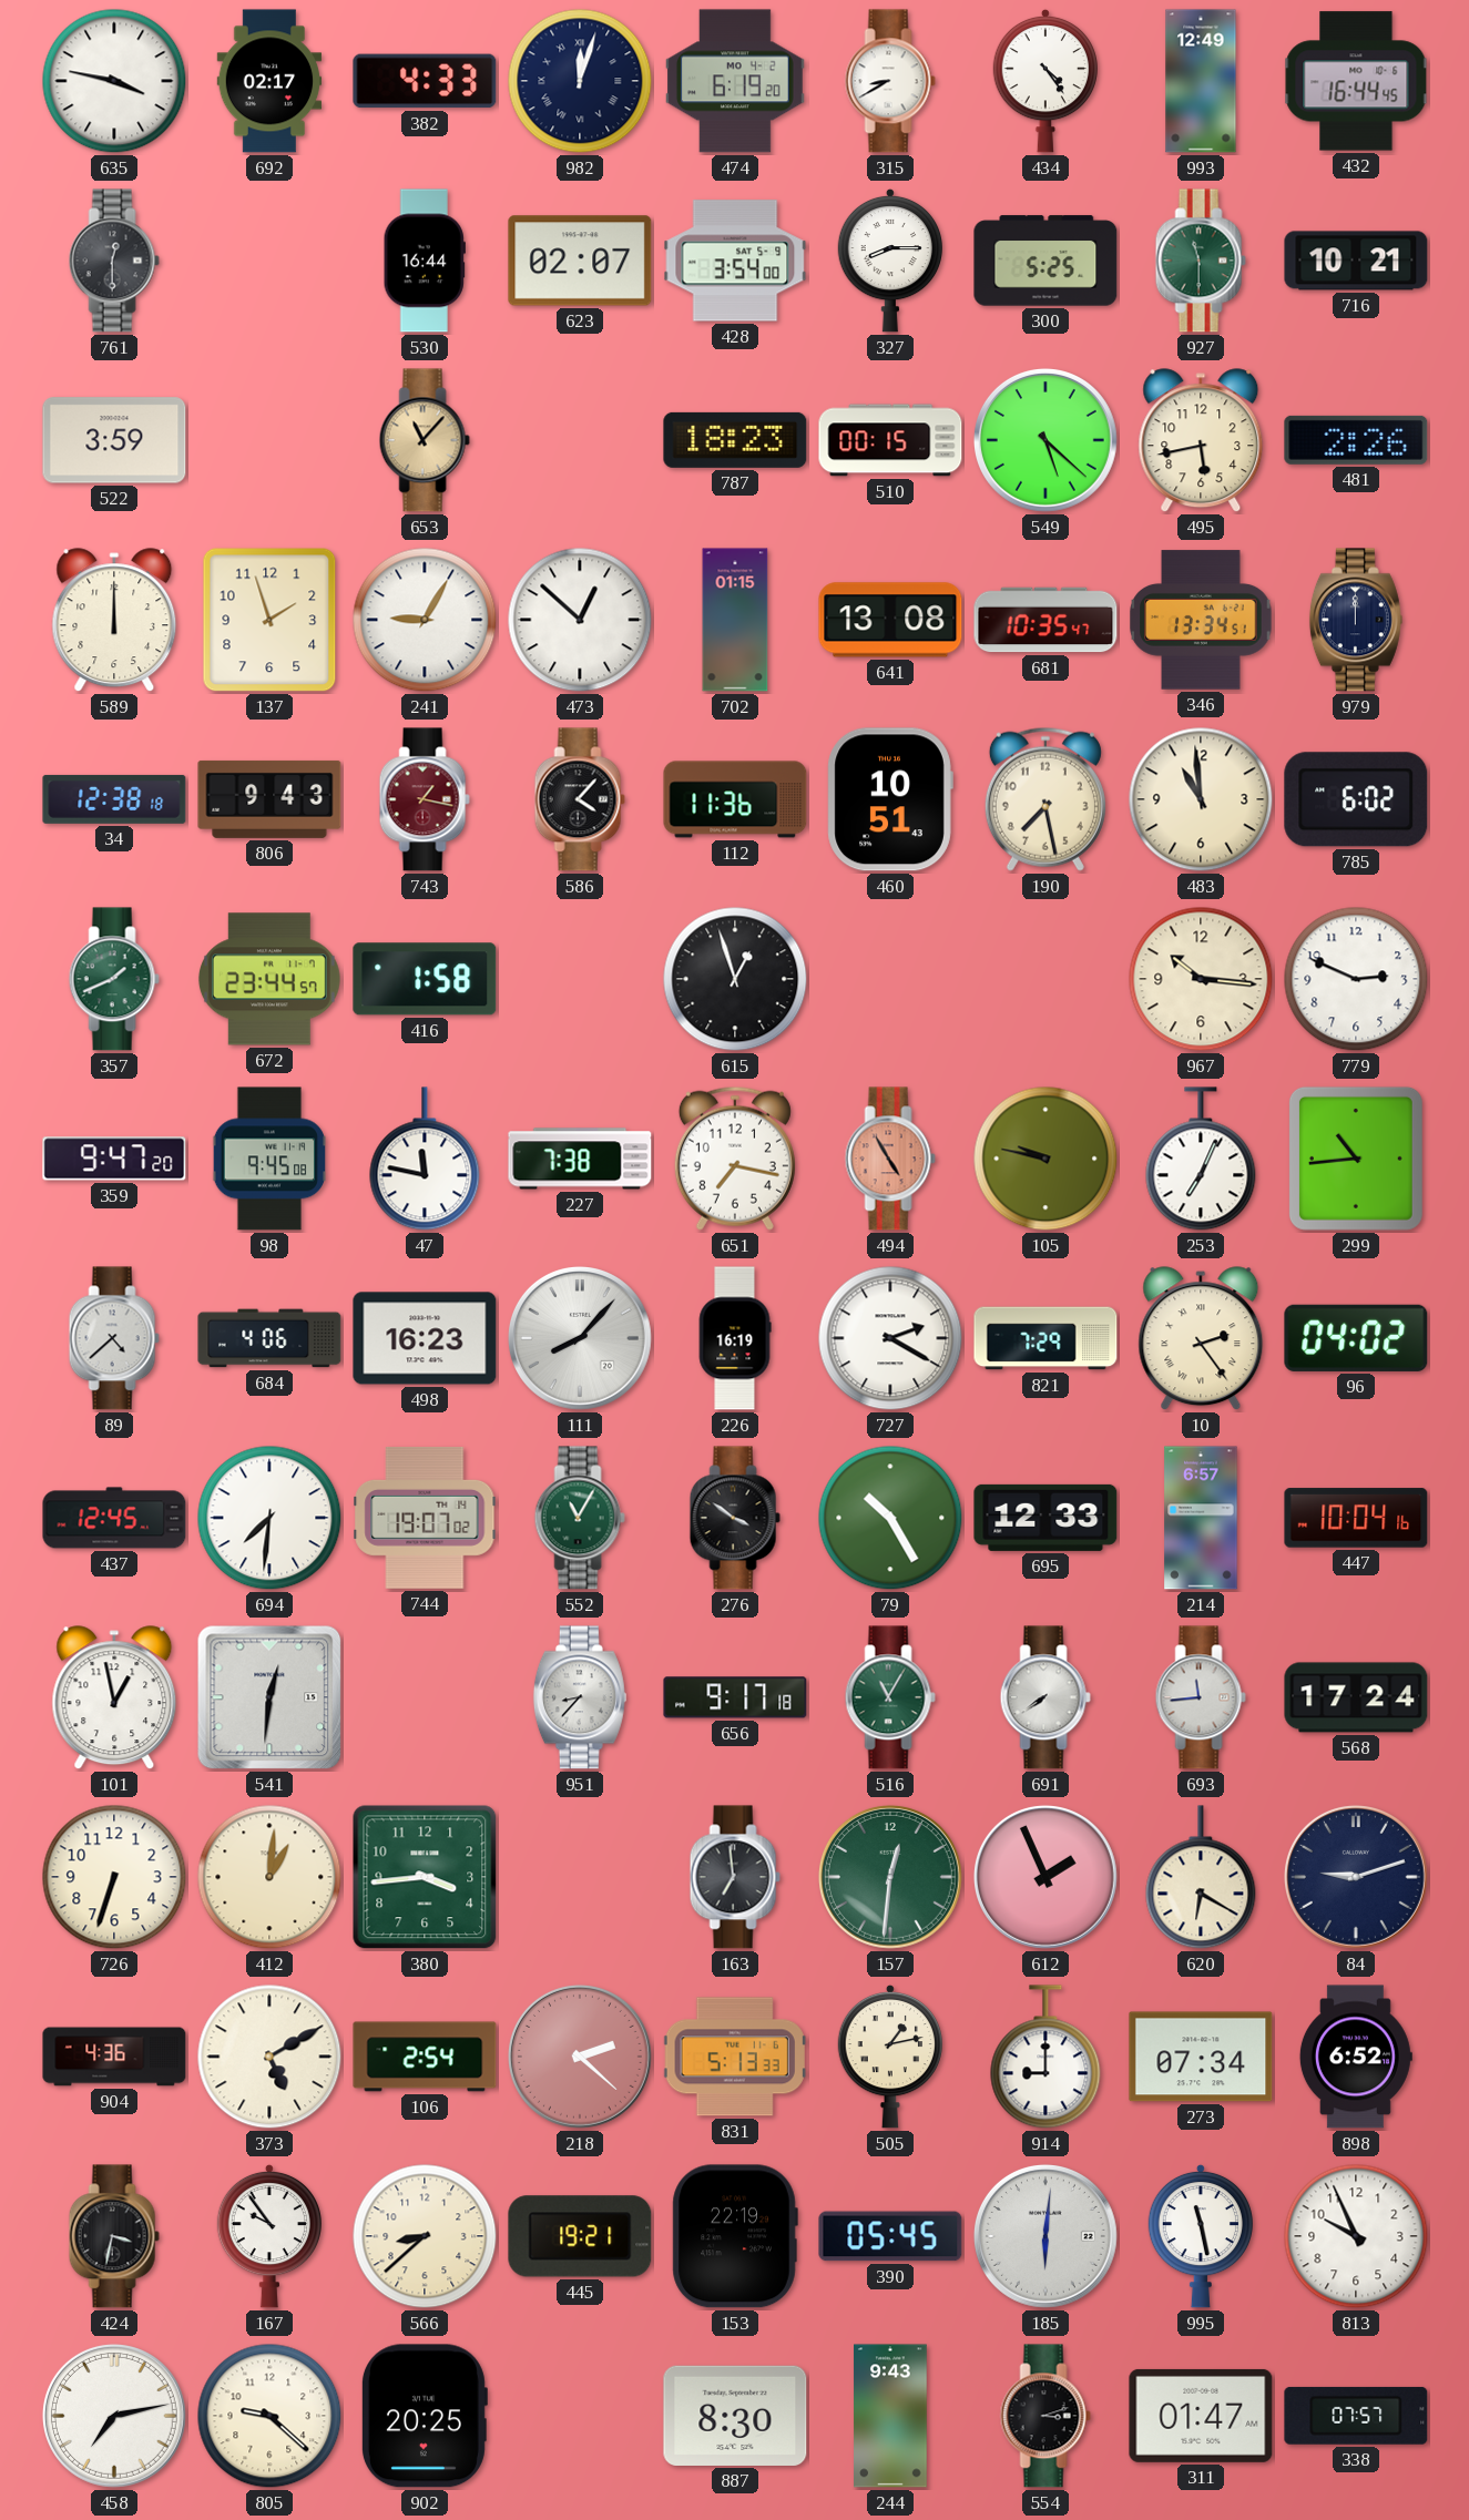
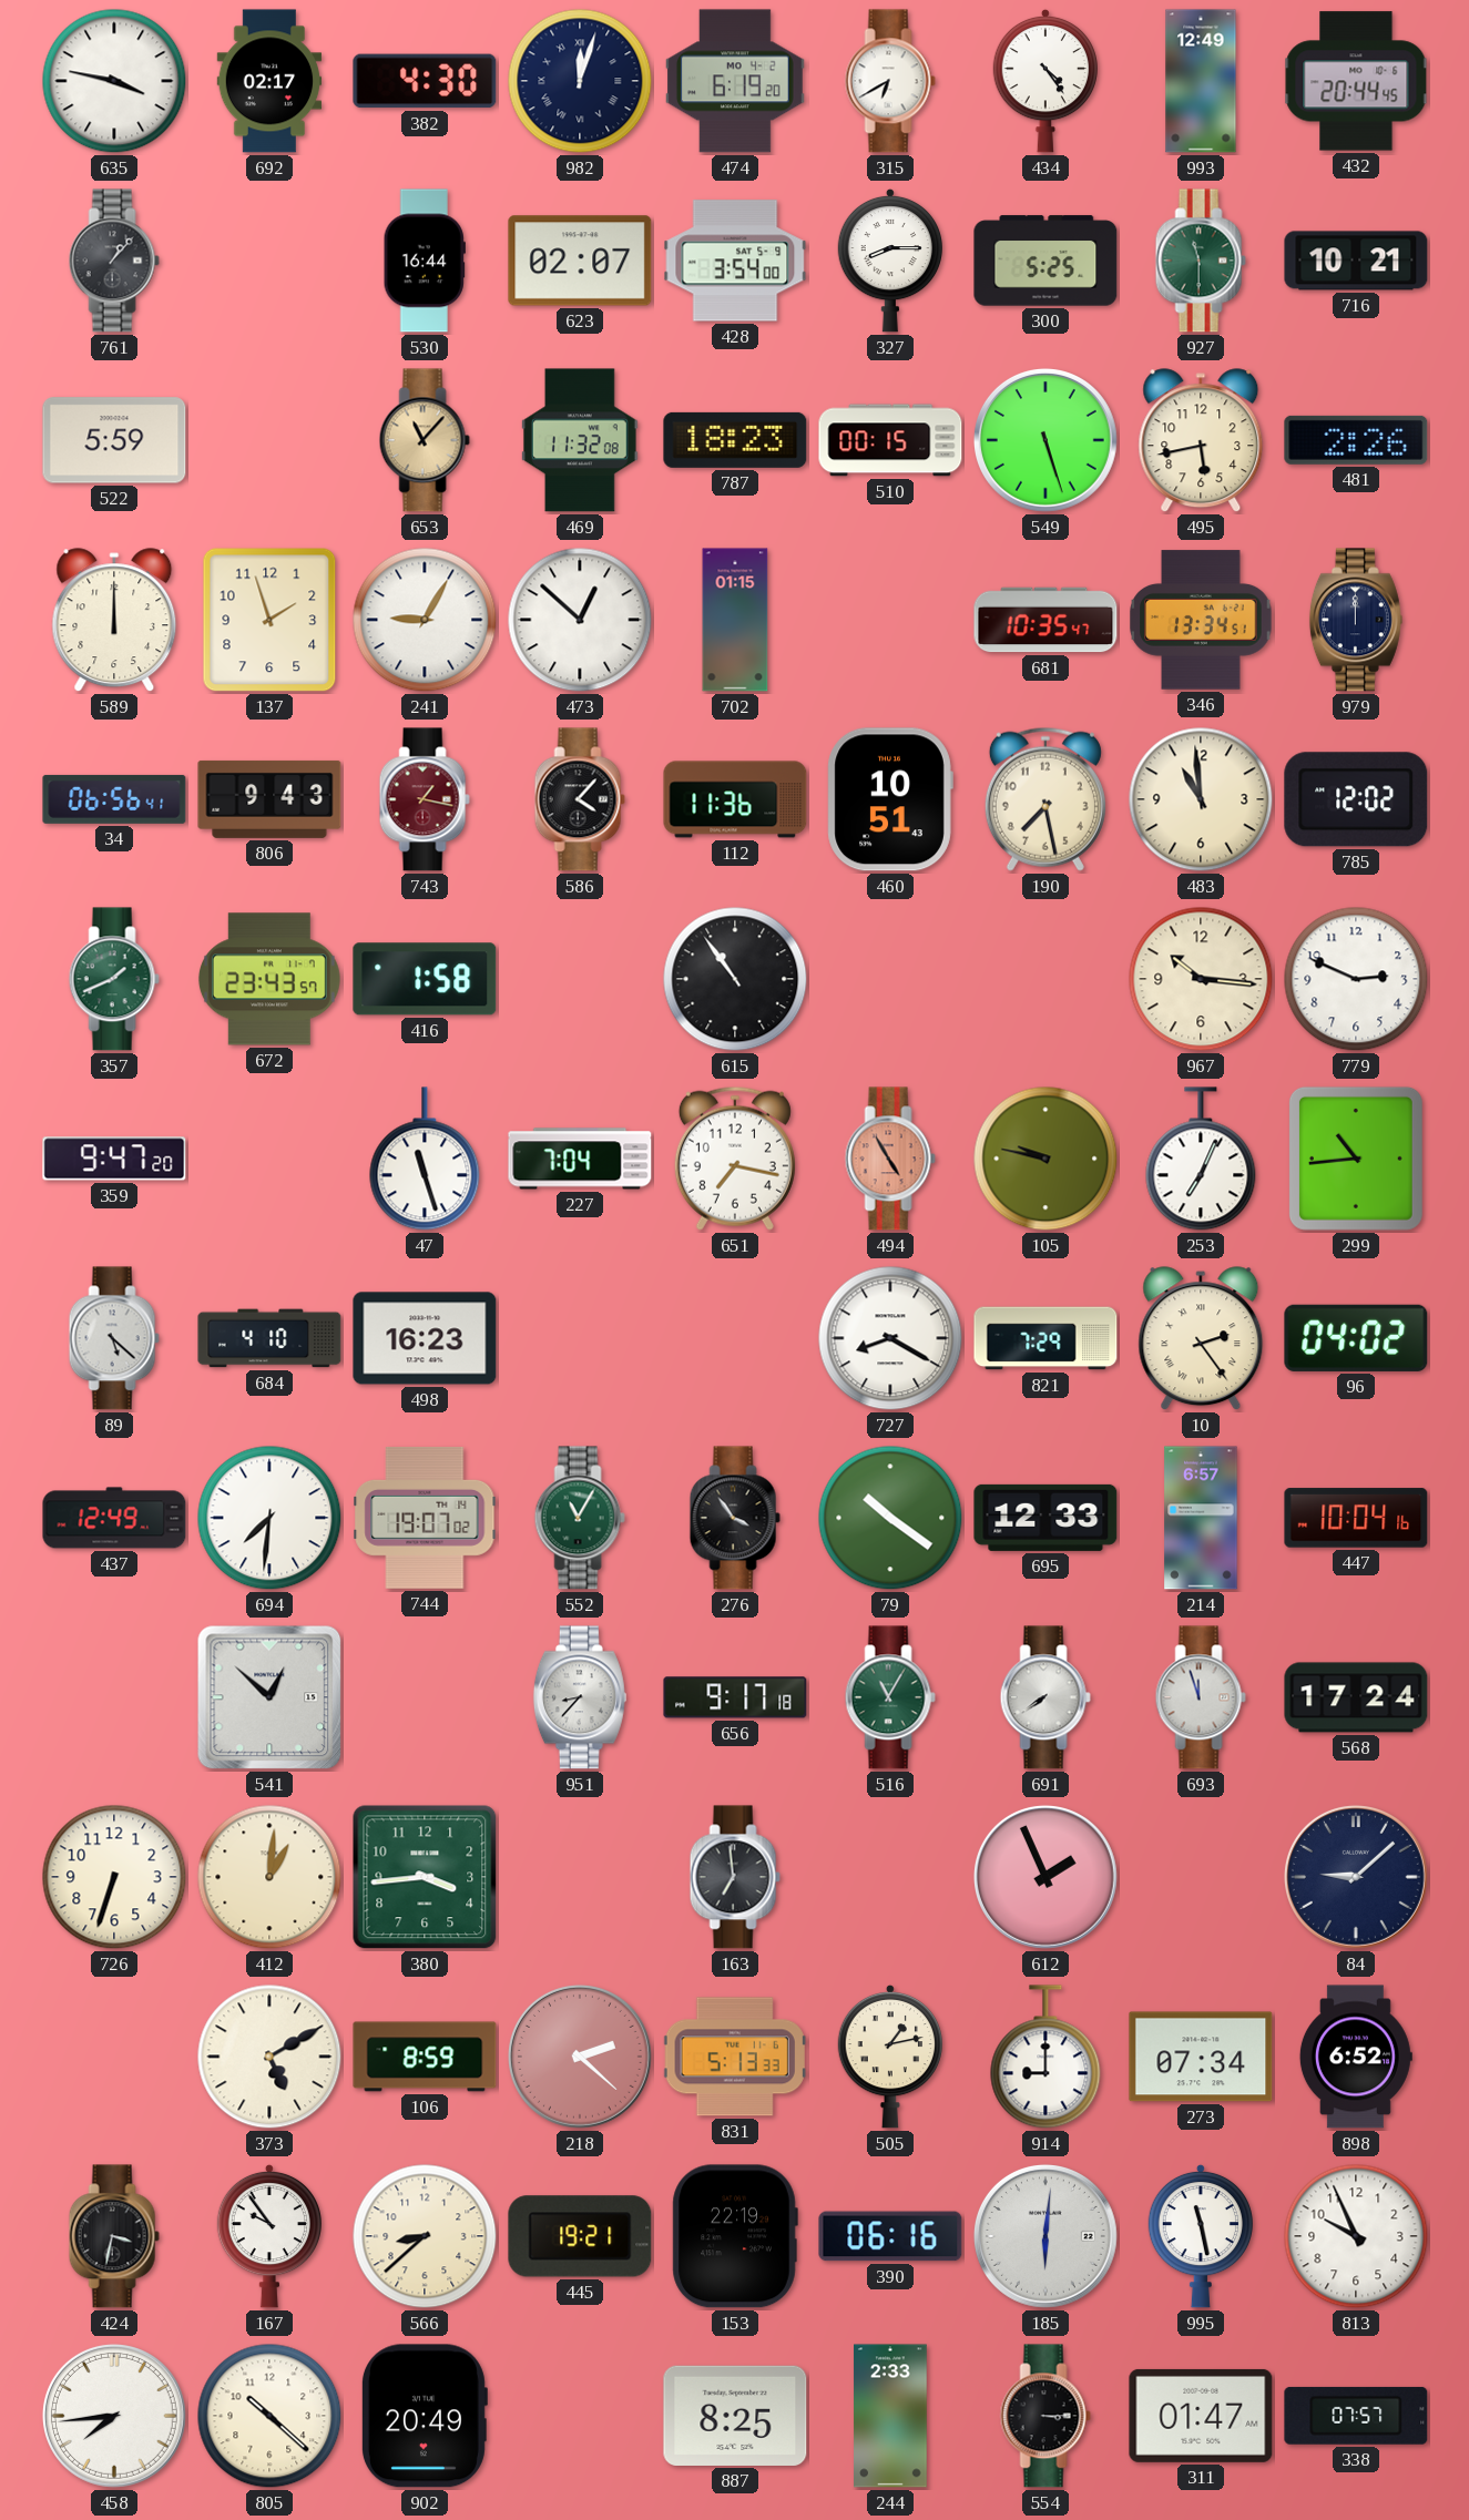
382: 4:33 -> 4:30 (425, 81)
315: 8:40 -> 6:40 (890, 81)
432: 16:44 -> 20:44 (1356, 81)
761: 12:30 -> 1:07 (114, 261)
522: 3:59 -> 5:59 (114, 440)
469: none -> 11:32 (580, 440)
549: 5:22 -> 5:27 (1045, 440)
641: 13:08 -> none (890, 620)
34: 12:38 -> 06:56 (114, 799)
785: 6:02 -> 12:02 (1356, 799)
672: 23:44 -> 23:43 (269, 979)
615: 12:57 -> 10:54 (735, 979)
98: 9:45 -> none (268, 1159)
47: 11:47 -> 11:27 (425, 1159)
227: 7:38 -> 7:04 (580, 1159)
89: 4:38 -> 5:22 (114, 1338)
684: 4:06 -> 4:10 (269, 1338)
111: 8:07 -> none (580, 1338)
226: 16:19 -> none (735, 1338)
727: 2:20 -> 8:20 (890, 1338)
437: 12:45 -> 12:49 (114, 1518)
276: 3:51 -> 3:54 (735, 1518)
79: 10:25 -> 10:21 (890, 1518)
101: 12:58 -> none (114, 1698)
541: 12:31 -> 12:52 (269, 1697)
693: 11:44 -> 11:57 (1201, 1697)
157: 12:31 -> none (890, 1877)
620: 6:20 -> none (1201, 1877)
84: 9:12 -> 9:08 (1356, 1877)
904: 4:36 -> none (114, 2057)
106: 2:54 -> 8:59 (425, 2057)
390: 05:45 -> 06:16 (890, 2236)
458: 7:13 -> 7:44 (114, 2416)
805: 9:22 -> 10:22 (269, 2416)
902: 20:25 -> 20:49 (424, 2416)
887: 8:30 -> 8:25 (735, 2416)
244: 9:43 -> 2:33 (890, 2416)
554: 3:12 -> 3:15 (1045, 2416)
